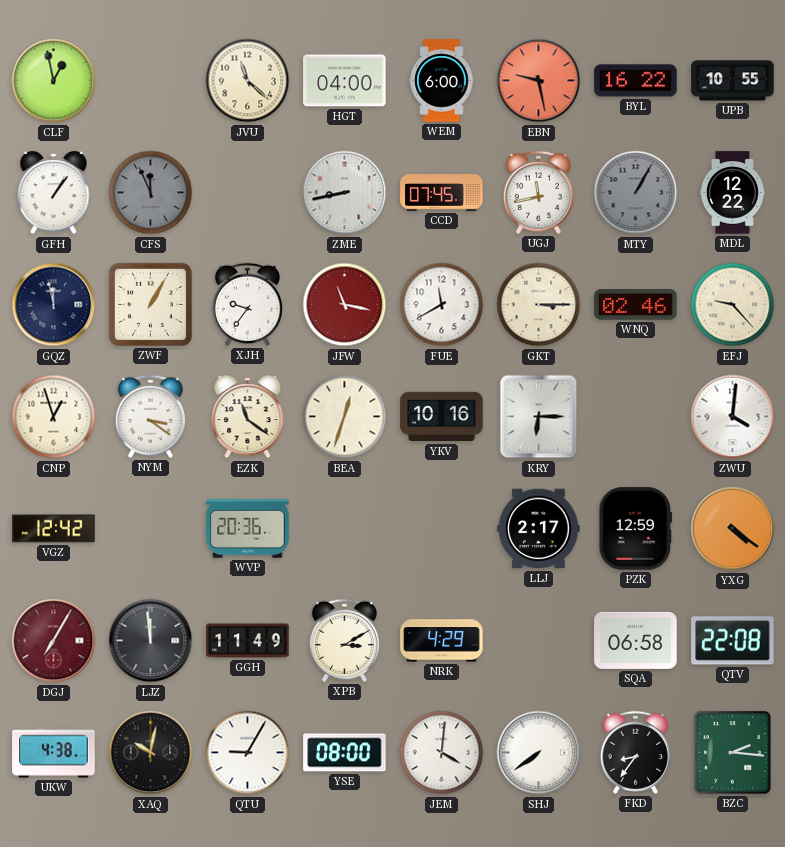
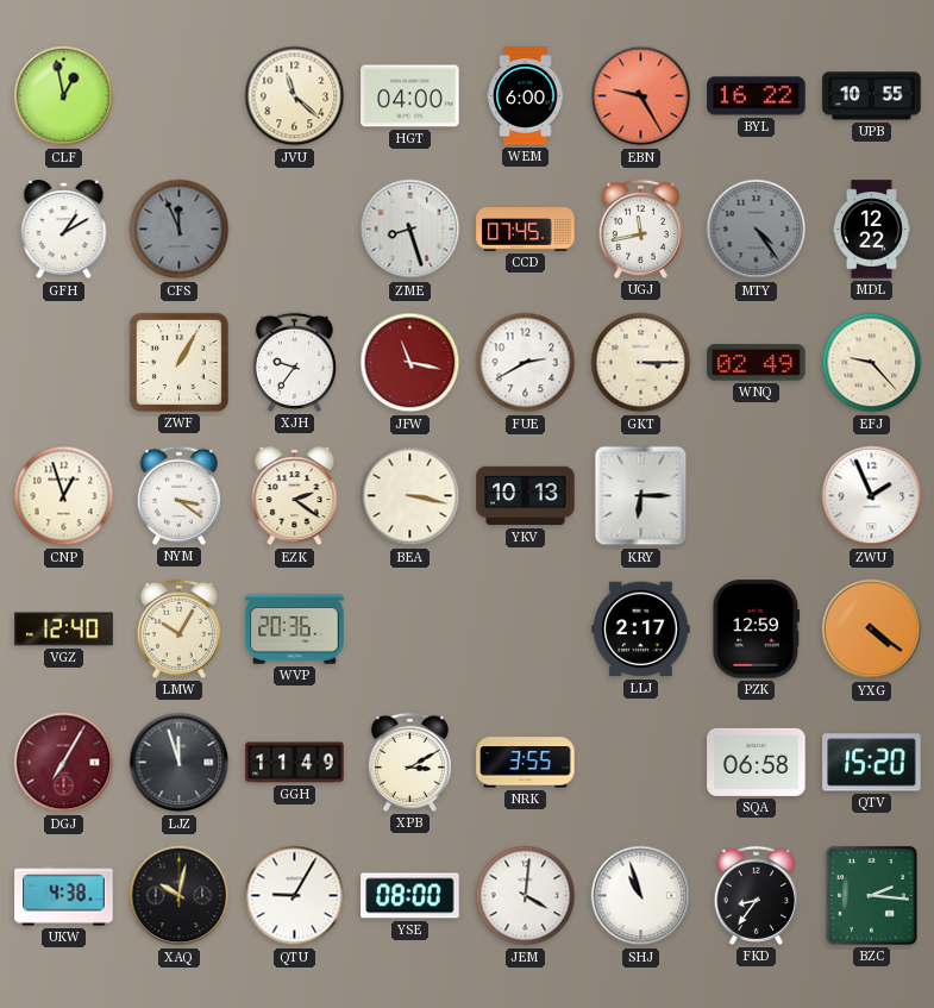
EBN: 9:28 -> 9:25 (641, 96)
GFH: 1:06 -> 1:10 (64, 230)
ZME: 8:43 -> 8:27 (410, 230)
MTY: 1:05 -> 4:24 (757, 230)
GQZ: 11:58 -> none (54, 305)
FUE: 11:40 -> 2:40 (526, 363)
WNQ: 02:46 -> 02:49 (757, 363)
EZK: 11:21 -> 2:21 (295, 496)
BEA: 12:33 -> 3:17 (410, 496)
YKV: 10:16 -> 10:13 (526, 496)
ZWU: 4:01 -> 1:56 (872, 496)
VGZ: 12:42 -> 12:40 (64, 630)
LMW: none -> 10:05 (178, 628)
LJZ: 11:59 -> 11:57 (180, 763)
NRK: 4:29 -> 3:55 (526, 763)
QTV: 22:08 -> 15:20 (872, 763)
SHJ: 7:39 -> 10:57 (641, 896)
